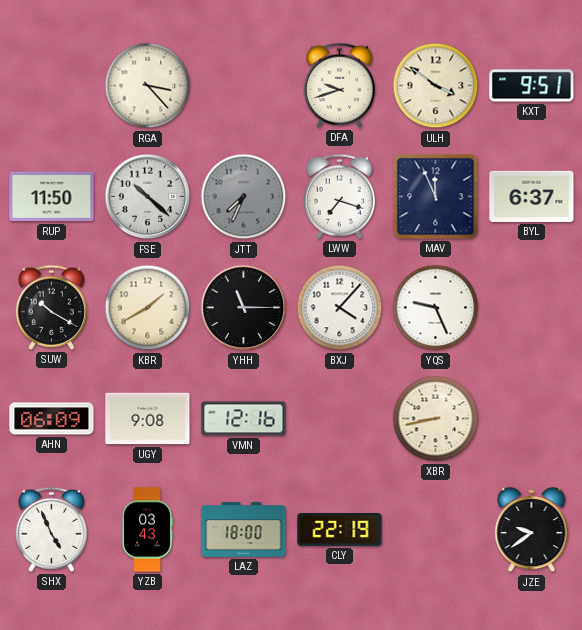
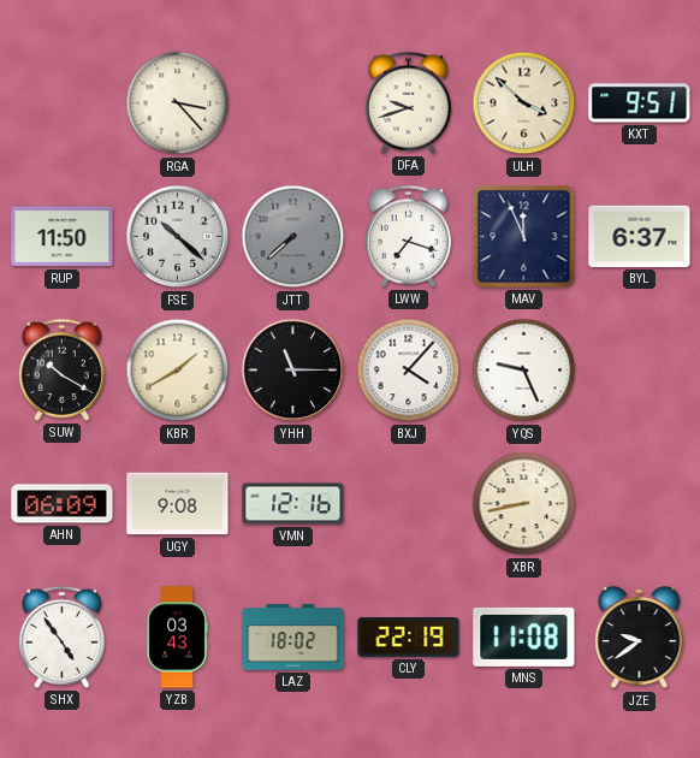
ULH: 3:51 -> 3:52 (524, 103)
JTT: 7:34 -> 7:38 (293, 237)
SHX: 4:56 -> 4:54 (61, 636)
LAZ: 18:00 -> 18:02 (293, 638)
MNS: none -> 11:08 (524, 636)
